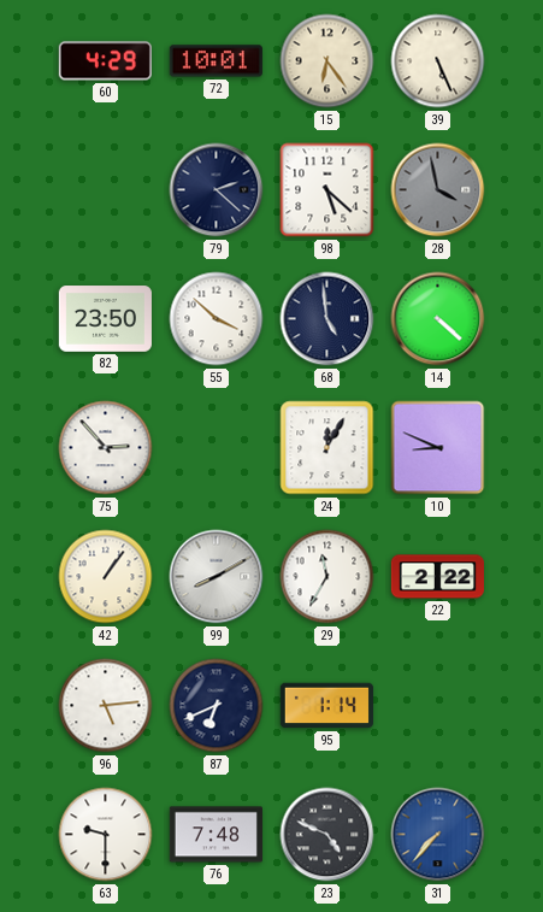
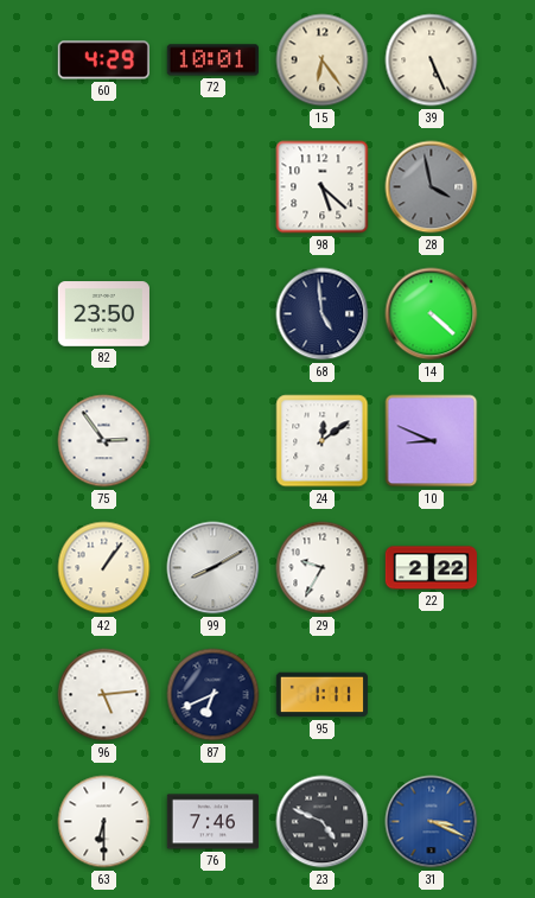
79: 2:22 -> none (217, 190)
55: 3:52 -> none (217, 319)
75: 2:53 -> 2:54 (104, 441)
24: 12:05 -> 12:09 (323, 441)
29: 11:35 -> 9:35 (323, 568)
95: 1:14 -> 1:11 (321, 695)
63: 9:30 -> 6:30 (104, 822)
76: 7:48 -> 7:46 (212, 822)
31: 7:37 -> 3:19 (432, 822)
